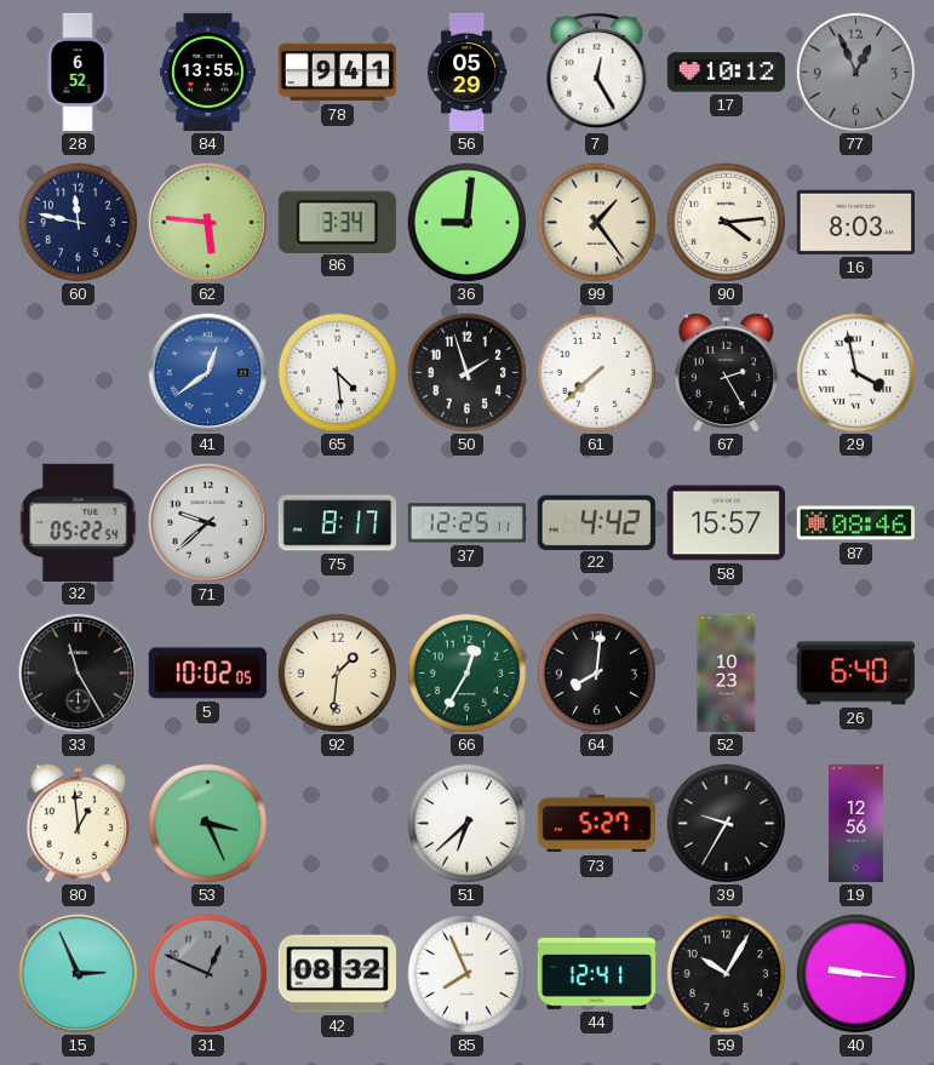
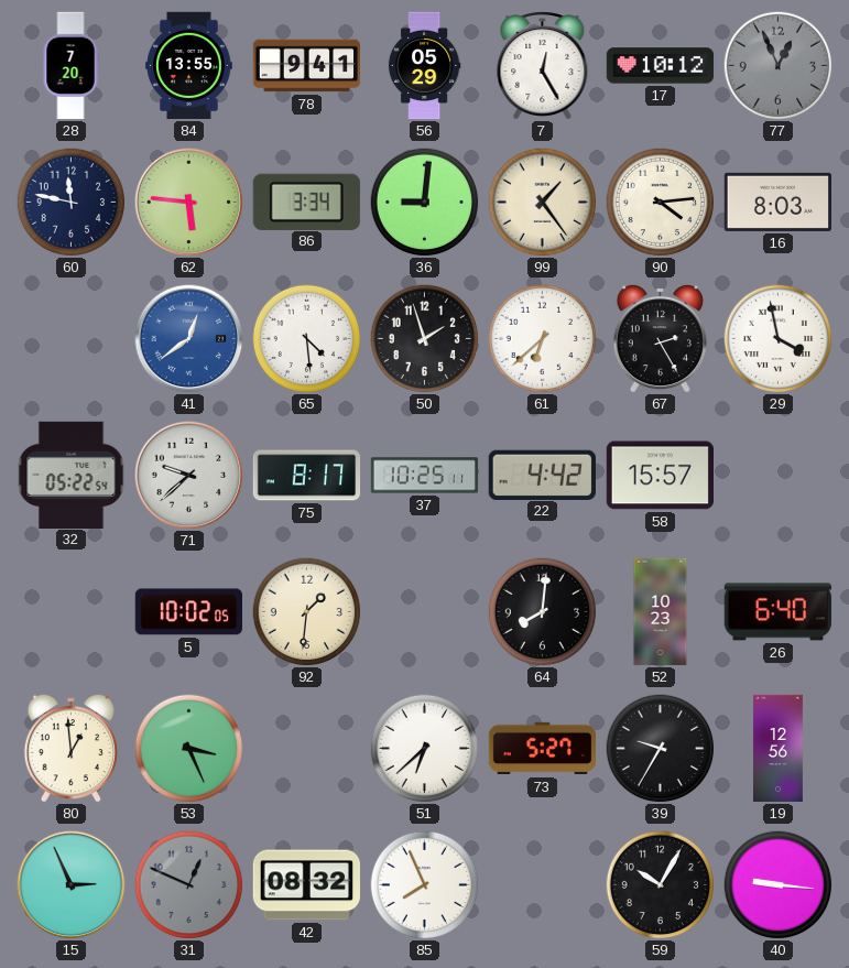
28: 6:52 -> 7:20 (70, 66)
61: 7:38 -> 6:38 (543, 339)
37: 12:25 -> 10:25 (425, 476)
87: 08:46 -> none (855, 523)
33: 11:25 -> none (79, 674)
66: 12:35 -> none (468, 674)
44: 12:41 -> none (597, 973)
